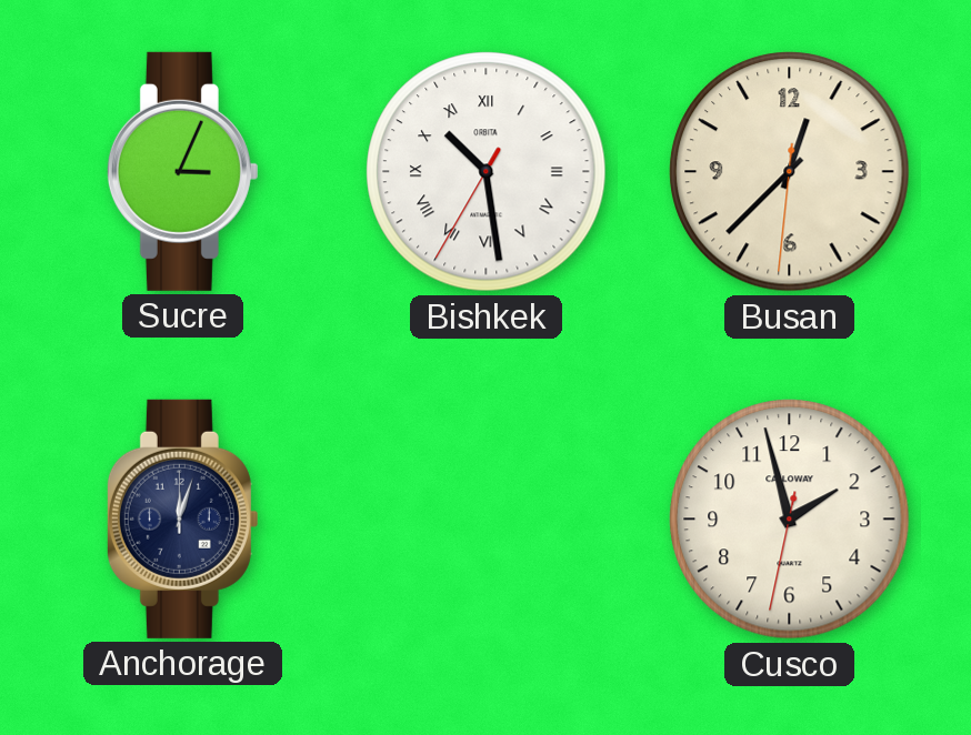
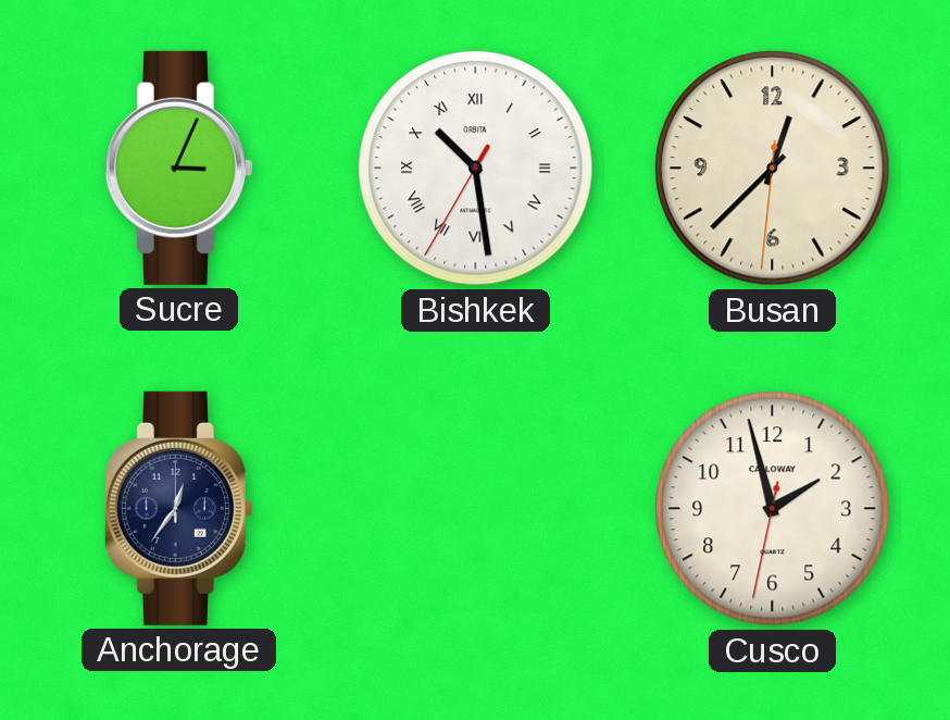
Anchorage: 12:03 -> 12:36 (178, 508)
